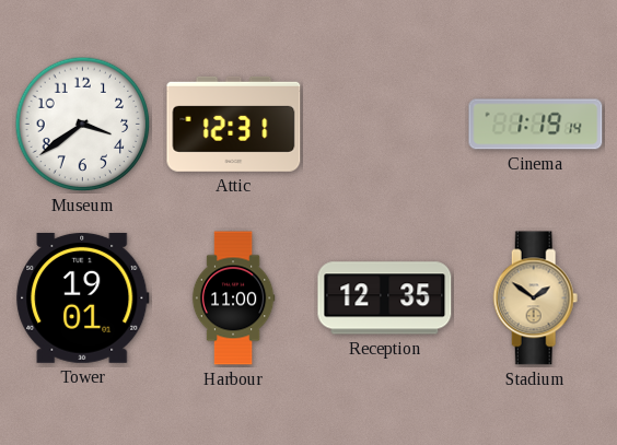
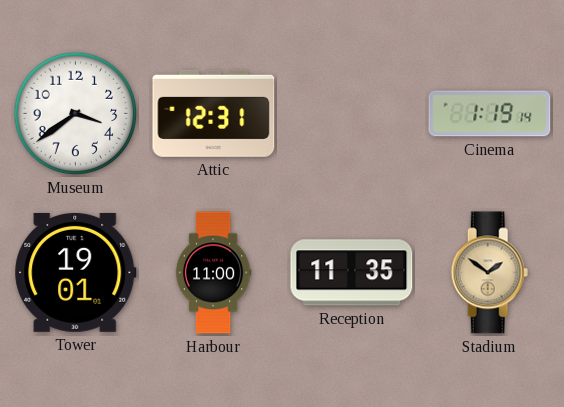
Reception: 12:35 -> 11:35 (352, 273)
